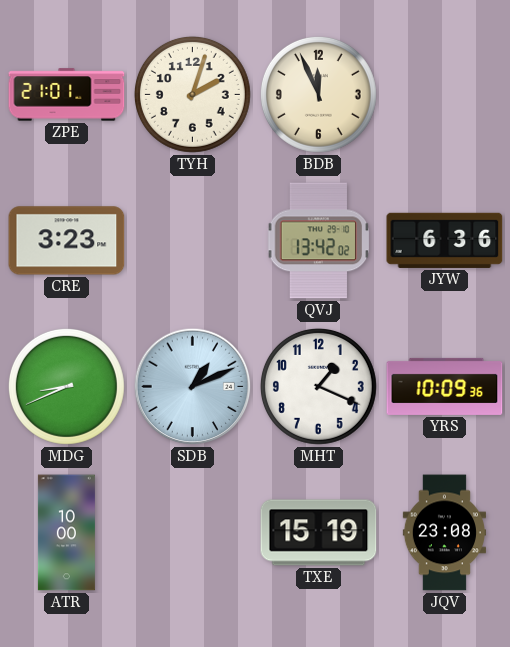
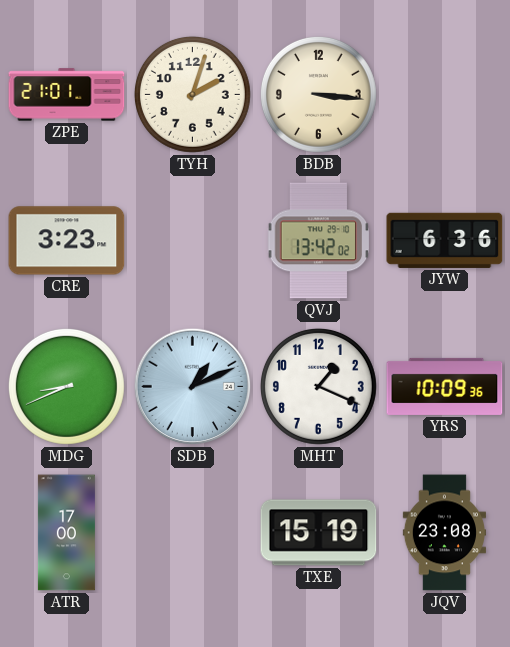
BDB: 11:56 -> 3:16 (318, 94)
ATR: 10:00 -> 17:00 (66, 533)
